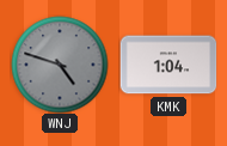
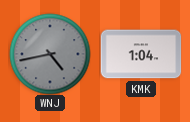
WNJ: 4:48 -> 4:43 (50, 54)
